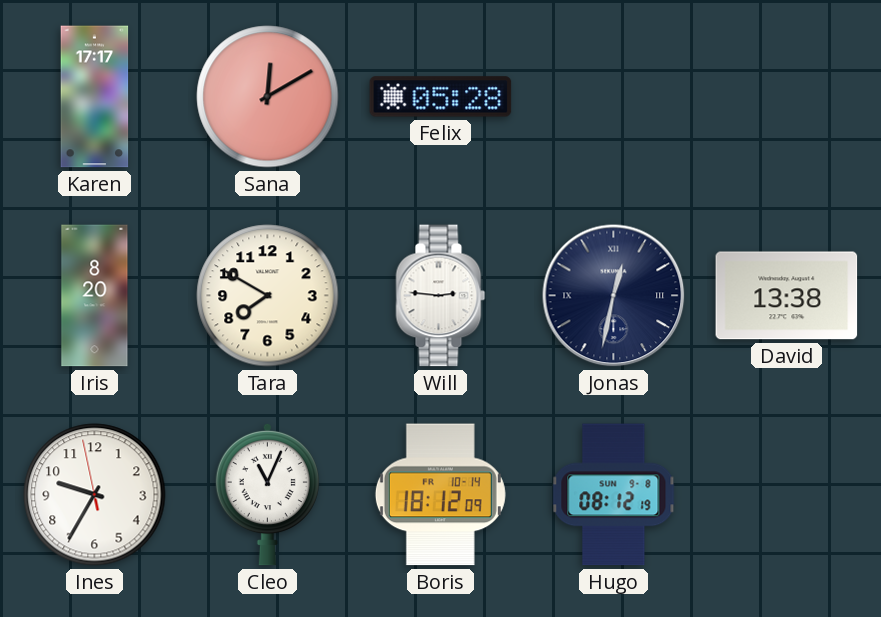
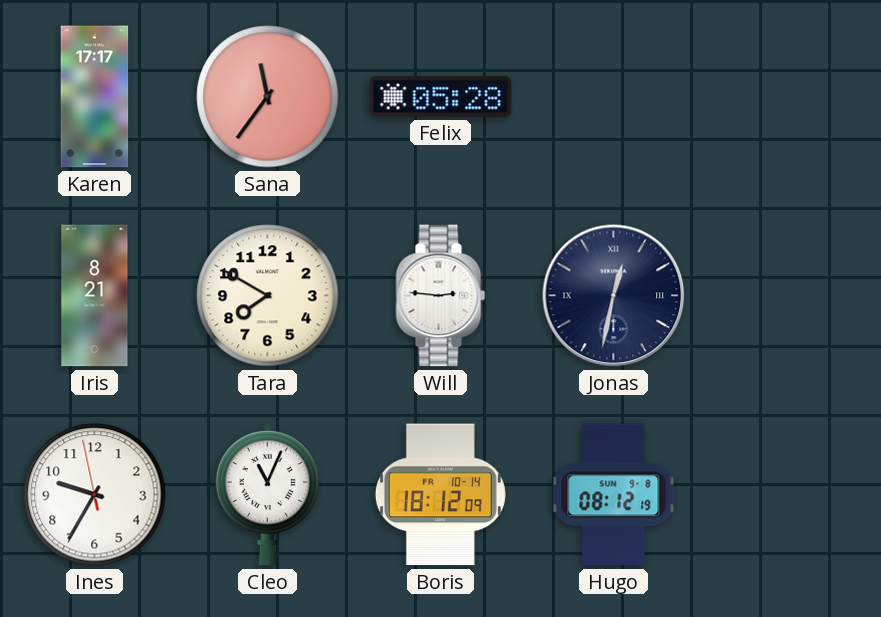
Sana: 12:10 -> 11:36 (268, 97)
Iris: 8:20 -> 8:21 (95, 296)
David: 13:38 -> none (787, 296)
